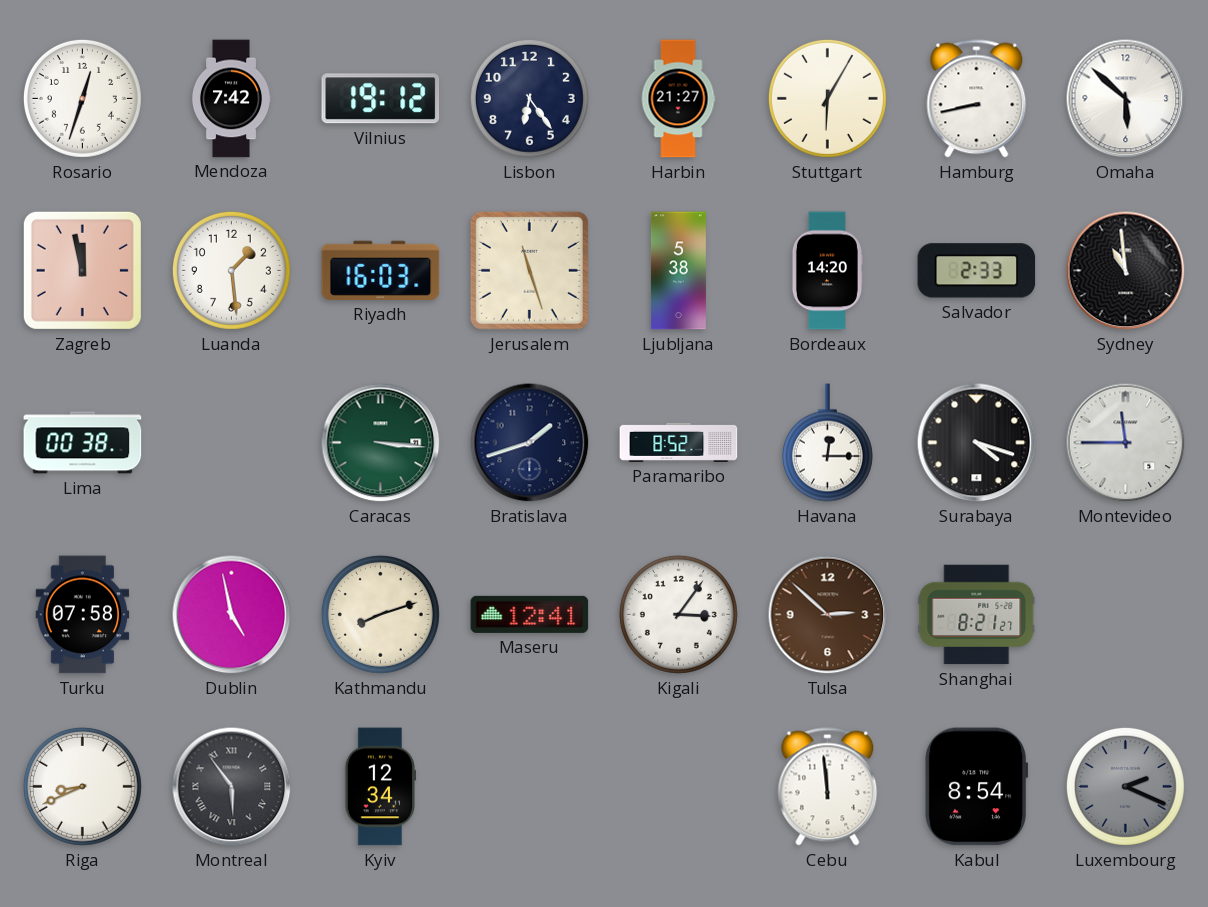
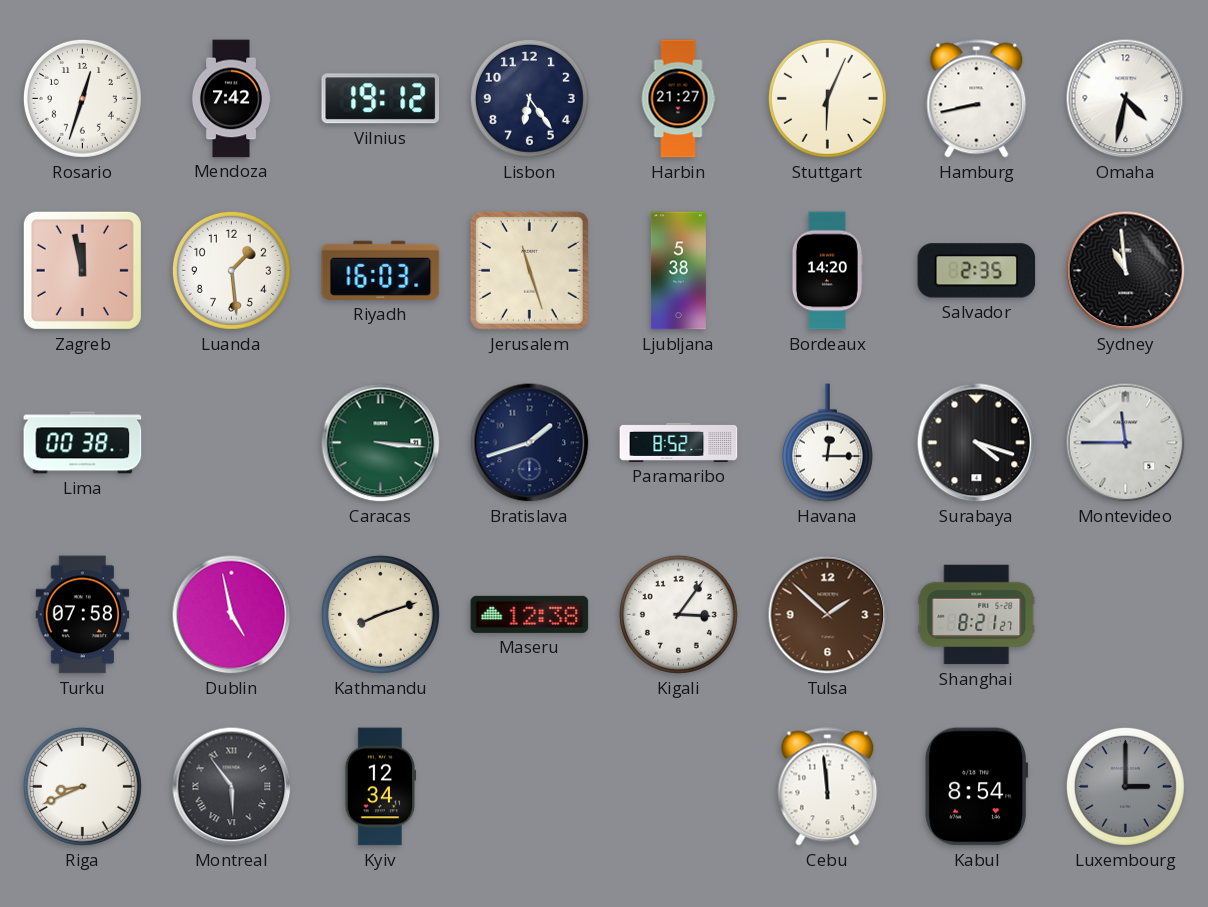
Stuttgart: 6:05 -> 6:04 (827, 98)
Omaha: 5:52 -> 4:32 (1126, 99)
Salvador: 2:33 -> 2:35 (977, 271)
Maseru: 12:41 -> 12:38 (530, 614)
Tulsa: 2:52 -> 1:52 (828, 615)
Luxembourg: 2:19 -> 3:00 (1125, 786)
